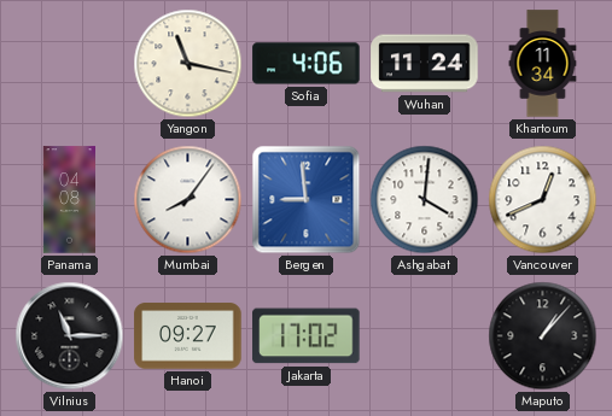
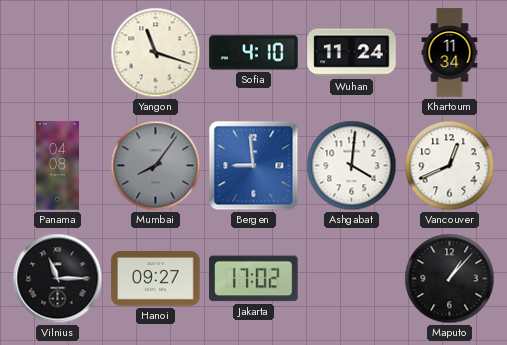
Yangon: 11:17 -> 11:18 (156, 53)
Sofia: 4:06 -> 4:10 (254, 53)
Mumbai dial: white -> grey (156, 166)
